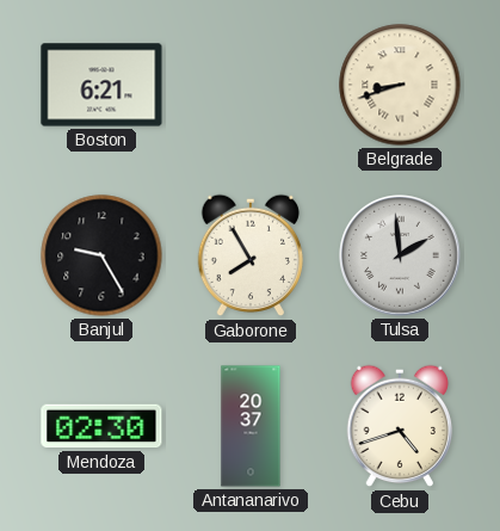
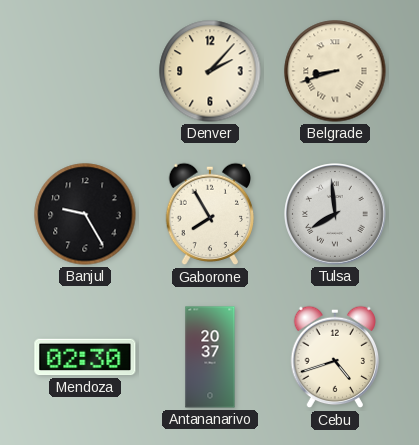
Boston: 6:21 -> none (101, 85)
Denver: none -> 2:07 (210, 71)
Tulsa: 1:59 -> 7:59 (335, 214)
